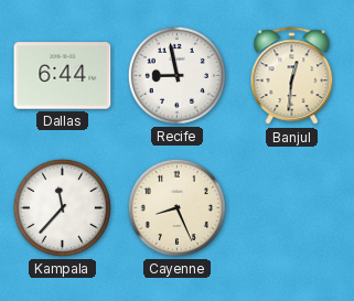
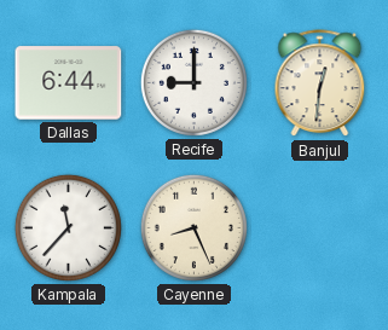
Recife: 8:58 -> 9:00 (193, 82)
